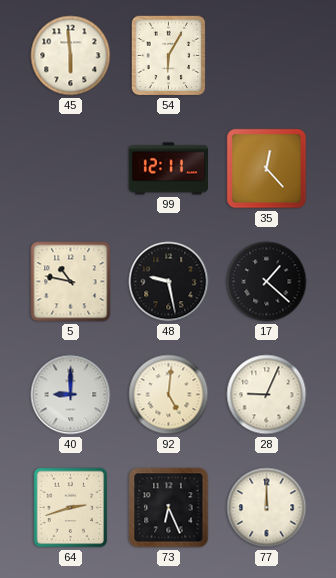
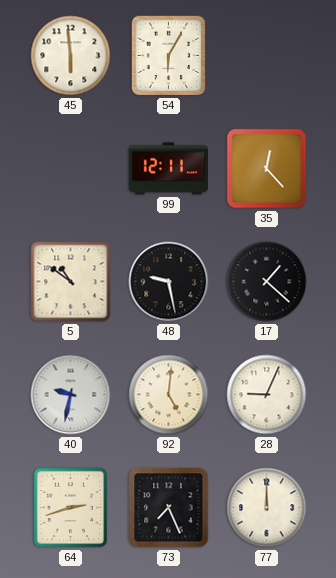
5: 10:47 -> 10:51 (71, 282)
40: 9:00 -> 9:32 (71, 395)
73: 6:26 -> 7:26 (169, 508)
